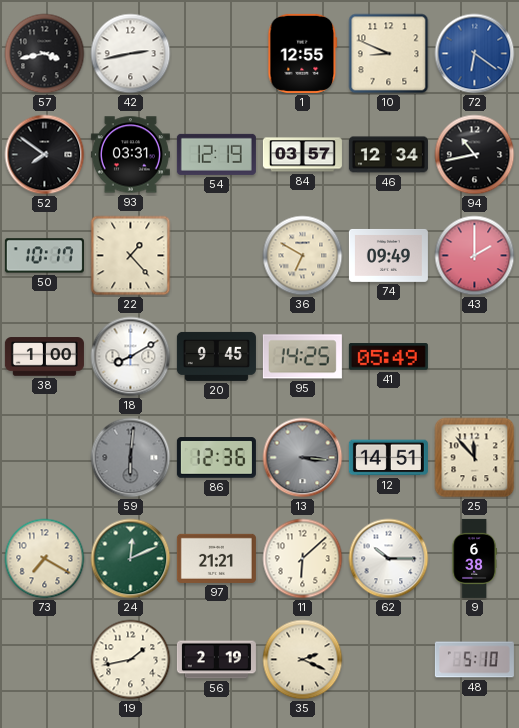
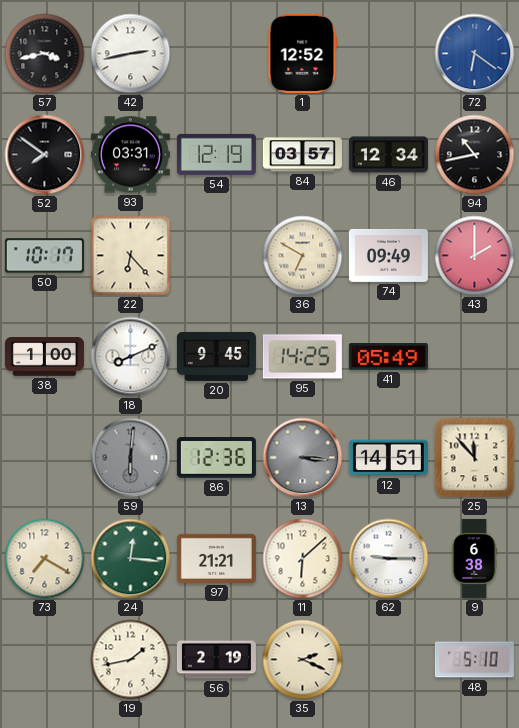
1: 12:55 -> 12:52 (303, 53)
10: 8:49 -> none (389, 54)
22: 1:23 -> 6:23 (131, 256)
18: 8:10 -> 8:11 (131, 357)
24: 12:11 -> 12:16 (131, 559)
62: 10:15 -> 9:15 (389, 559)
